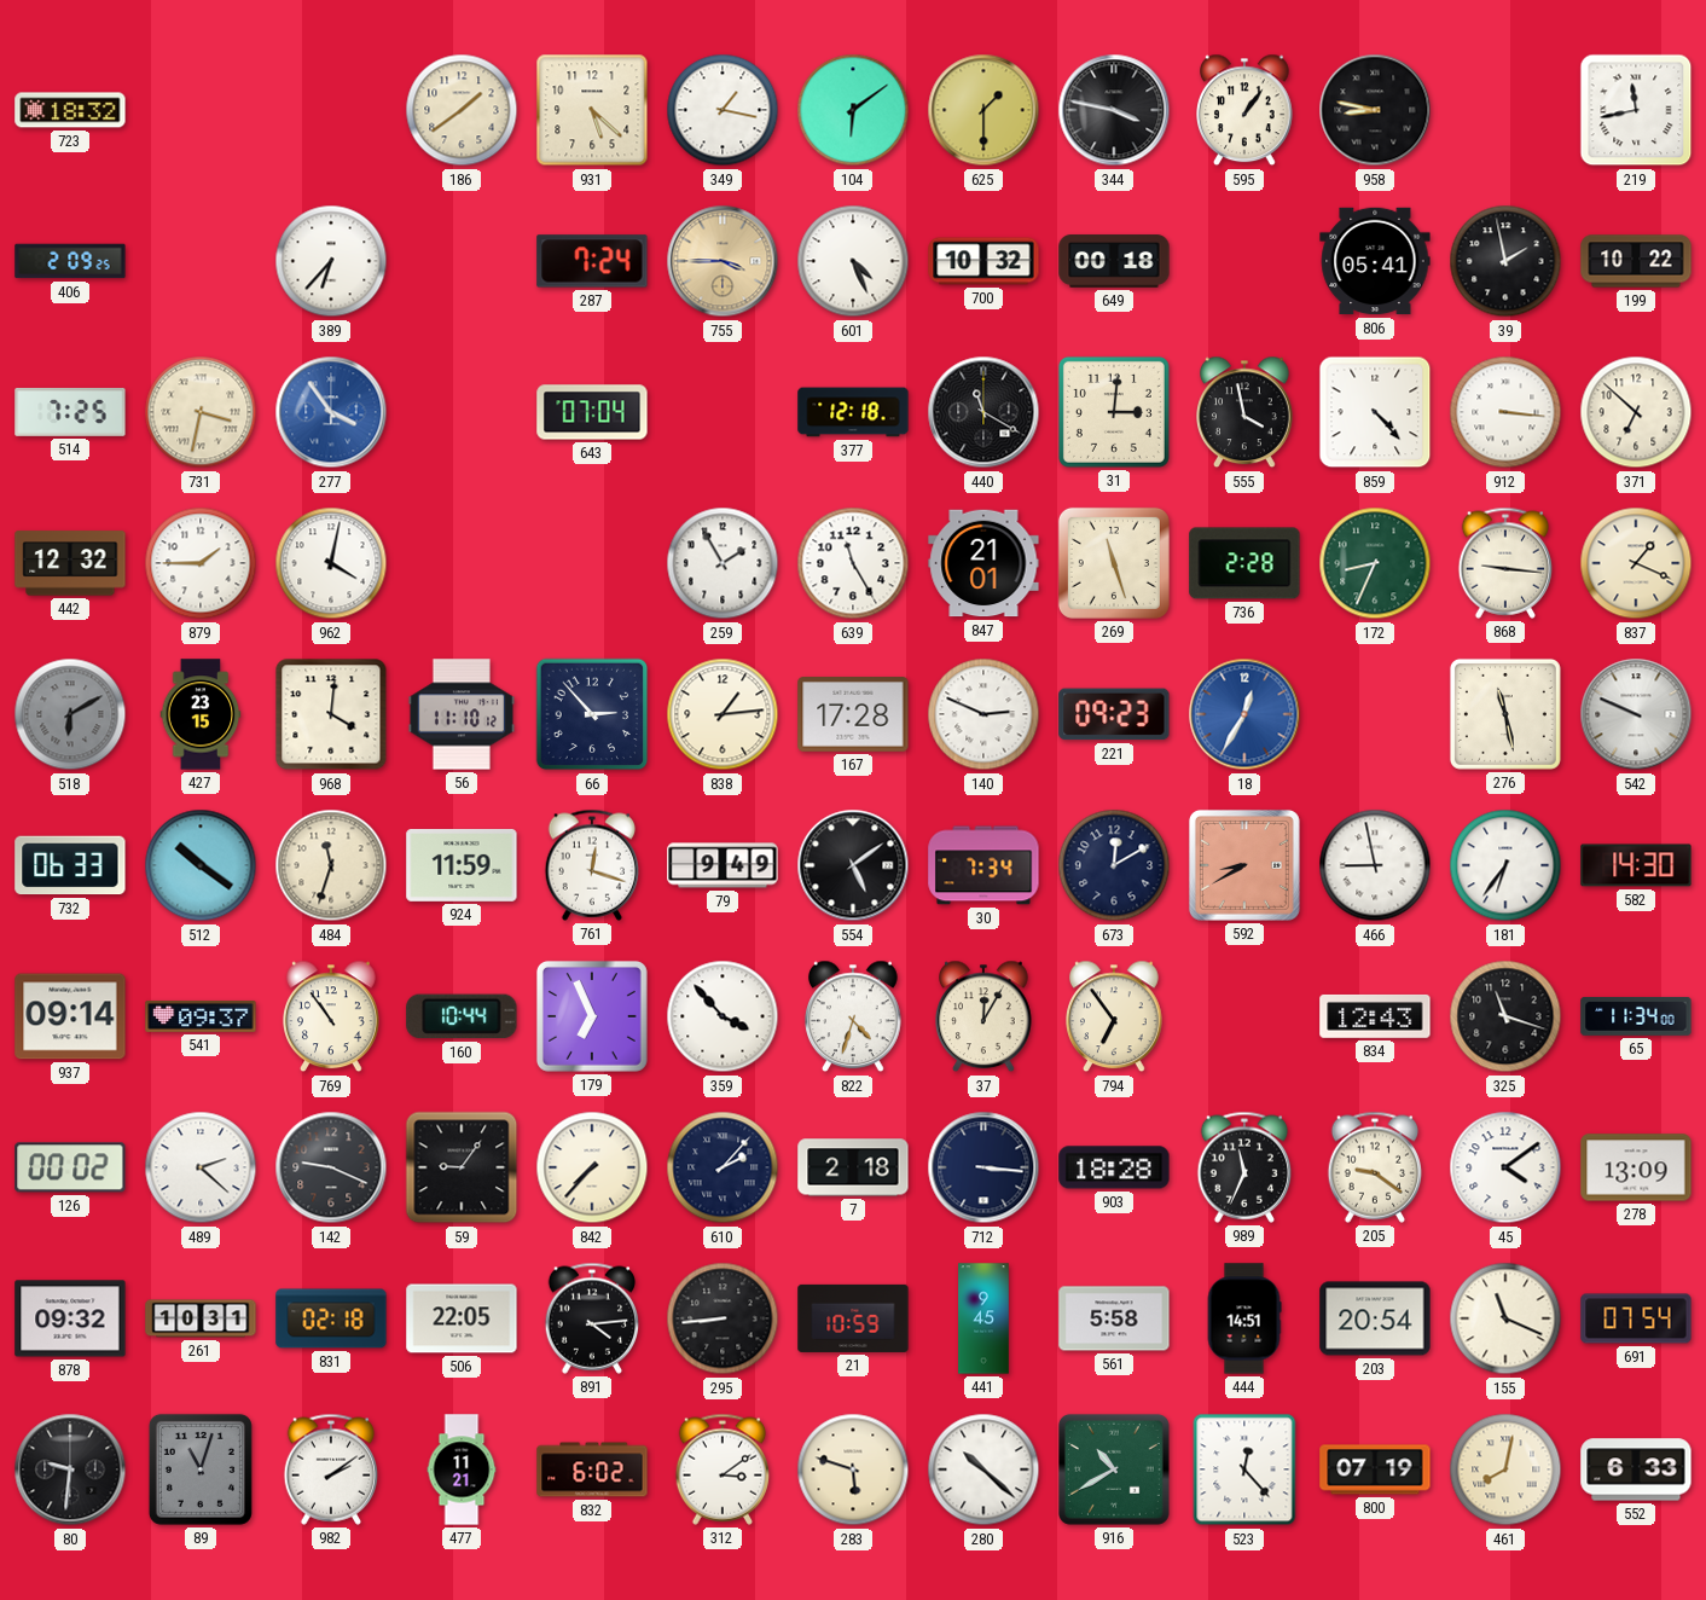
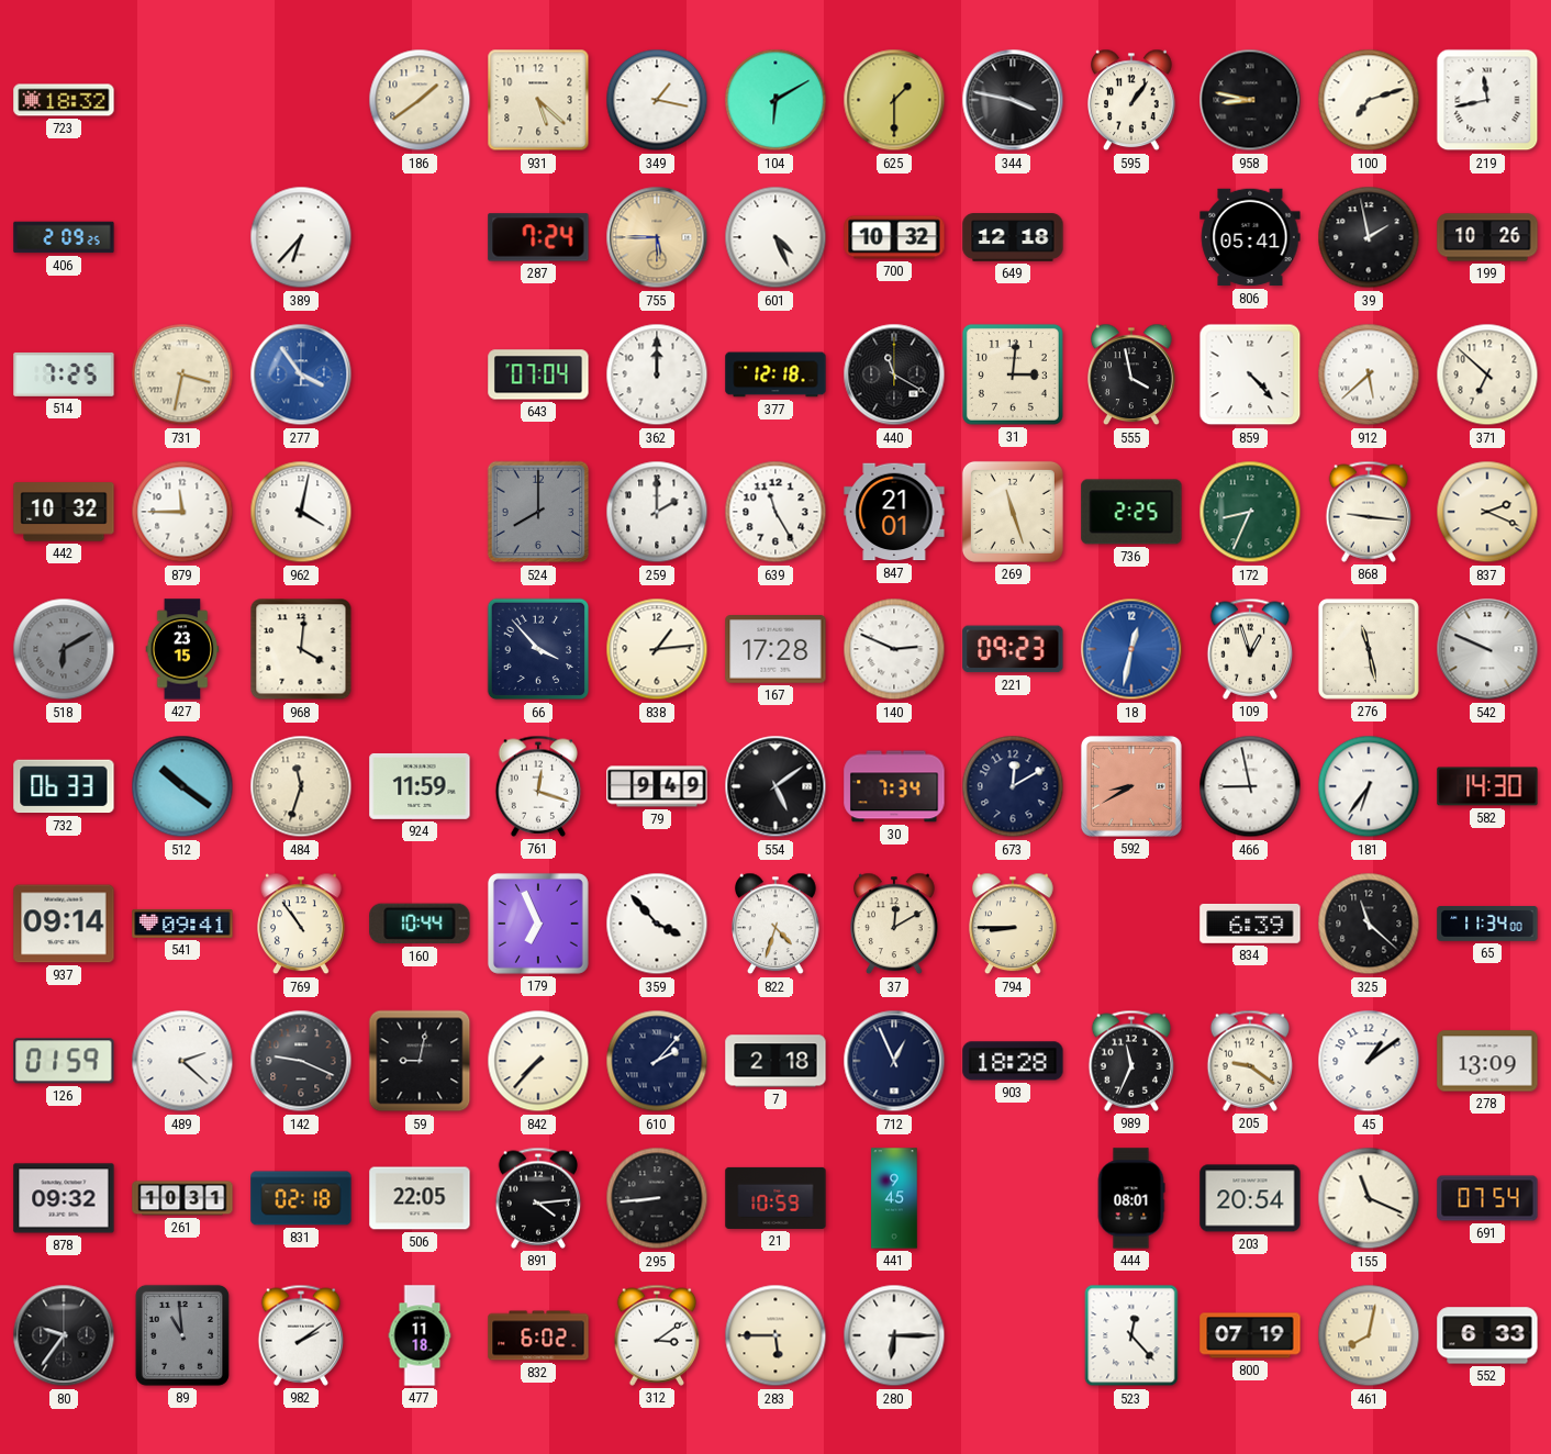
104: 6:09 -> 6:10 (775, 100)
100: none -> 7:12 (1369, 100)
755: 3:45 -> 5:45 (657, 237)
649: 00:18 -> 12:18 (1013, 237)
199: 10:22 -> 10:26 (1487, 237)
362: none -> 12:00 (657, 374)
912: 3:16 -> 5:38 (1369, 374)
442: 12:32 -> 10:32 (64, 512)
879: 1:45 -> 11:45 (182, 512)
524: none -> 8:00 (538, 512)
259: 1:55 -> 2:00 (657, 512)
736: 2:28 -> 2:25 (1131, 512)
837: 1:19 -> 2:19 (1487, 512)
56: 11:10 -> none (462, 714)
66: 2:53 -> 3:53 (538, 649)
18: 12:35 -> 12:32 (1131, 649)
109: none -> 12:57 (1250, 649)
541: 09:37 -> 09:41 (182, 924)
37: 12:05 -> 12:10 (895, 924)
794: 6:54 -> 8:45 (1014, 924)
834: 12:43 -> 6:39 (1250, 924)
325: 11:18 -> 11:22 (1369, 924)
126: 00:02 -> 01:59 (64, 1061)
59: 9:06 -> 9:02 (420, 1061)
712: 3:16 -> 12:56 (894, 1061)
45: 4:09 -> 1:09 (1369, 1061)
561: 5:58 -> none (1114, 1318)
444: 14:51 -> 08:01 (1131, 1198)
80: 9:31 -> 9:36 (64, 1335)
89: 11:03 -> 10:59 (182, 1335)
477: 11:21 -> 11:18 (420, 1335)
283: 5:48 -> 5:45 (775, 1335)
280: 10:22 -> 6:15 (894, 1335)
916: 10:40 -> none (1114, 1469)
